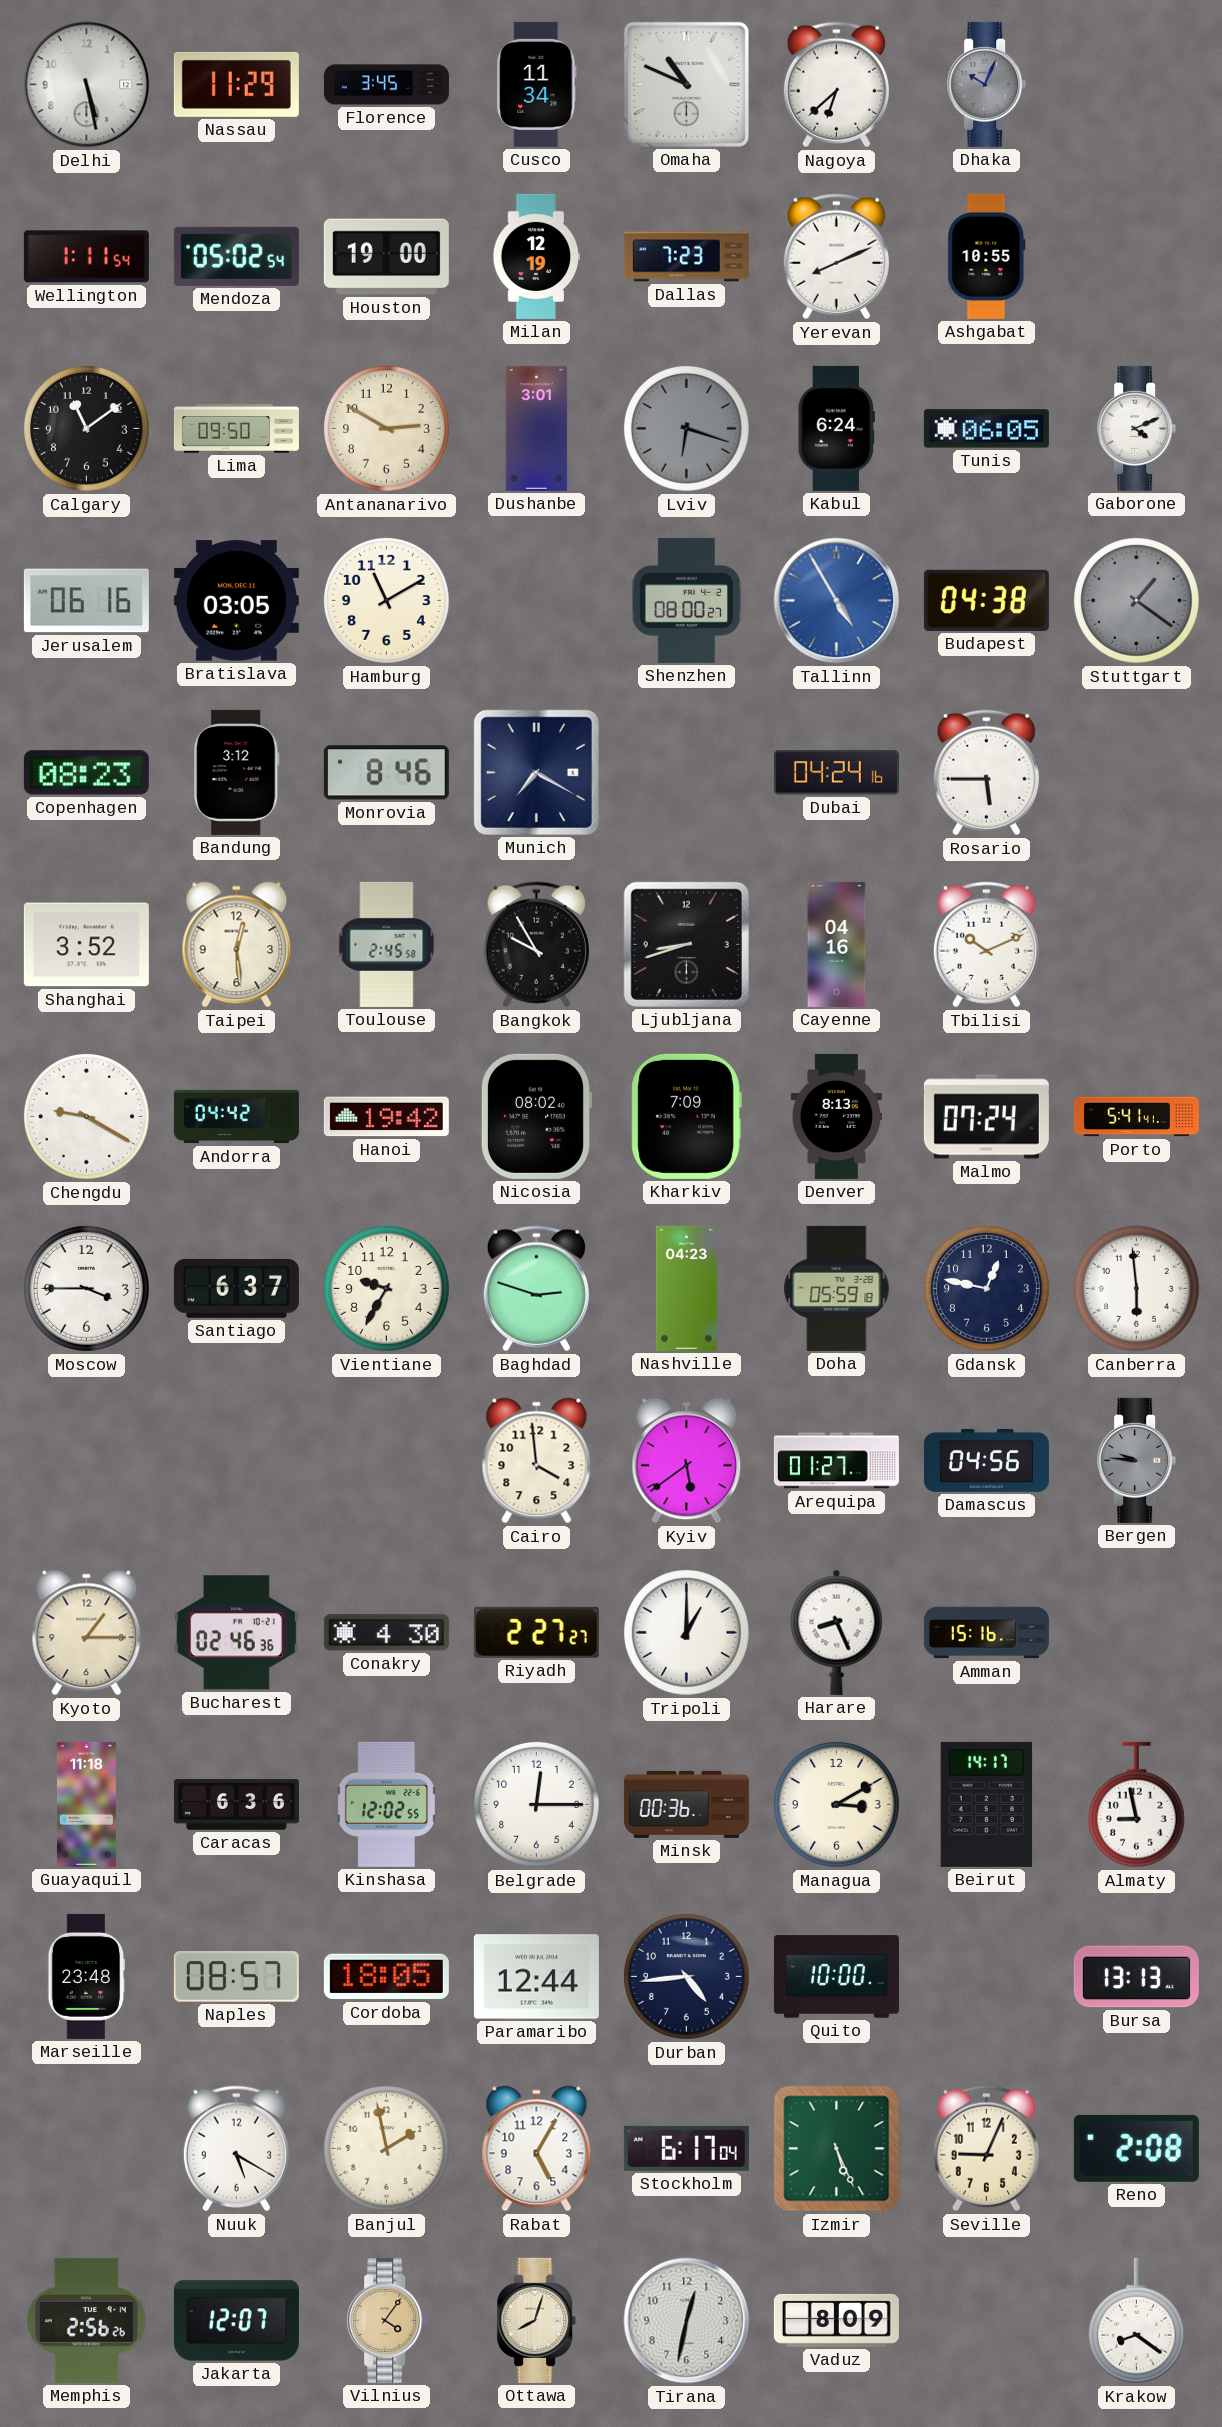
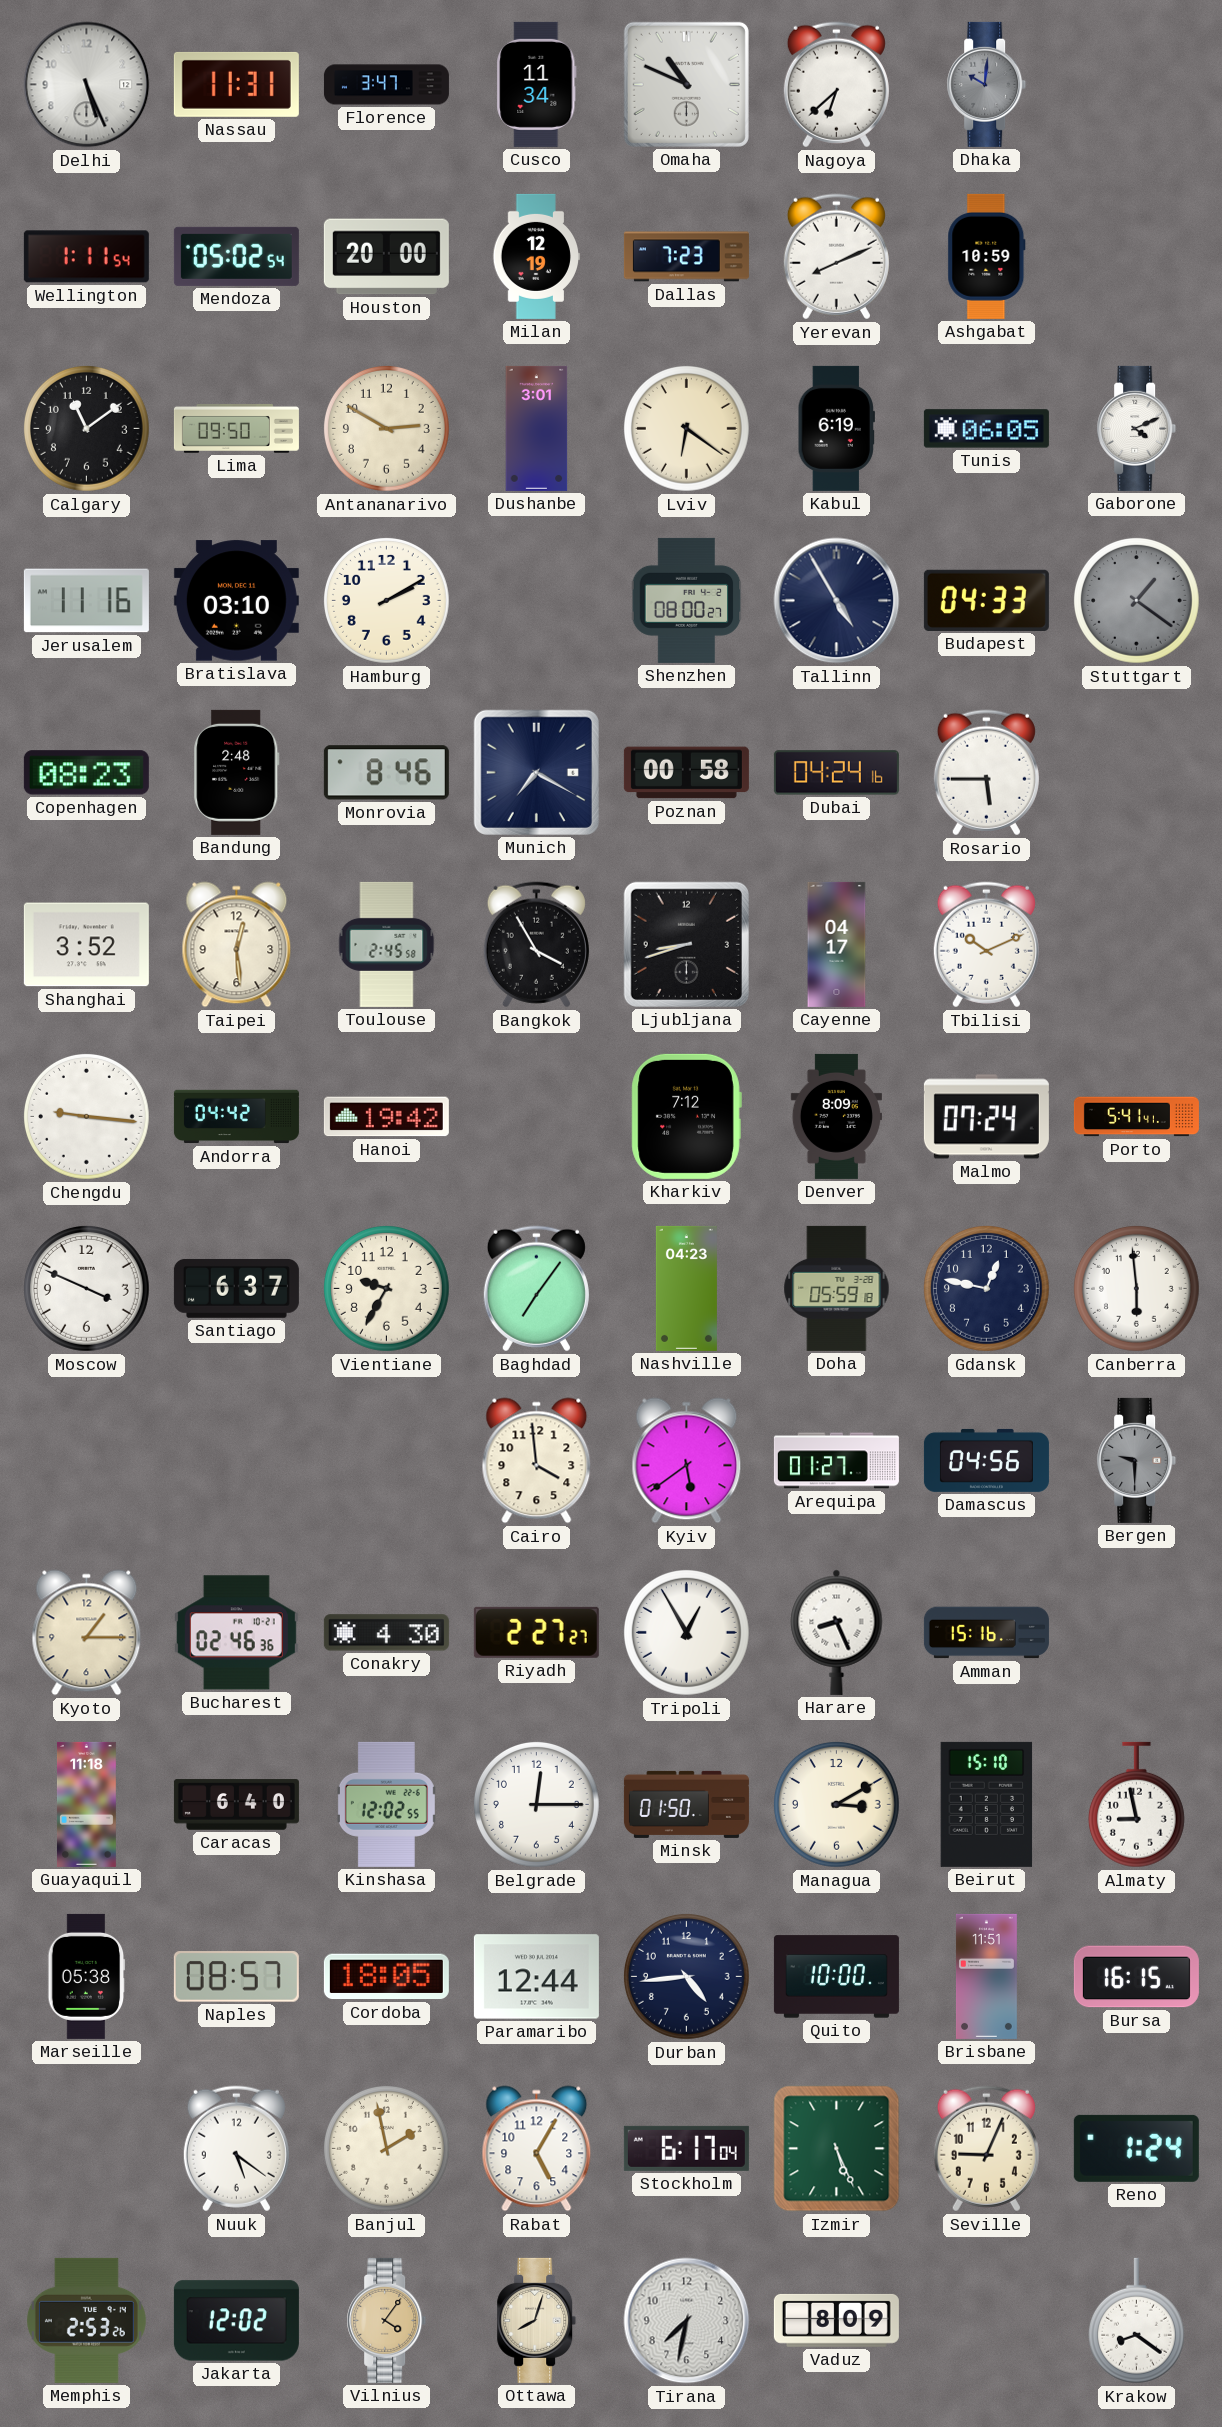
Delhi: 5:28 -> 5:26 (87, 85)
Nassau: 11:29 -> 11:31 (236, 84)
Florence: 3:45 -> 3:47 (386, 85)
Dhaka: 10:04 -> 10:01 (987, 84)
Houston: 19:00 -> 20:00 (386, 257)
Ashgabat: 10:55 -> 10:59 (987, 256)
Lviv: 6:18 -> 6:21 (686, 428)
Lviv dial: grey -> cream (686, 428)
Kabul: 6:24 -> 6:19 (836, 428)
Jerusalem: 06:16 -> 11:16 (86, 601)
Bratislava: 03:05 -> 03:10 (236, 601)
Hamburg: 11:10 -> 2:10 (386, 600)
Tallinn dial: blue -> navy (837, 601)
Budapest: 04:38 -> 04:33 (986, 600)
Bandung: 3:12 -> 2:48 (237, 772)
Poznan: none -> 00:58 (686, 773)
Bangkok: 9:55 -> 3:55 (536, 945)
Cayenne: 04:16 -> 04:17 (837, 944)
Chengdu: 9:20 -> 9:16 (86, 1116)
Nicosia: 08:02 -> none (536, 1116)
Kharkiv: 7:09 -> 7:12 (686, 1116)
Denver: 8:13 -> 8:09 (836, 1116)
Moscow: 3:45 -> 3:49 (86, 1288)
Baghdad: 2:48 -> 7:06 (536, 1289)
Bergen: 9:46 -> 9:30 (1137, 1460)
Tripoli: 1:00 -> 12:55 (686, 1632)
Caracas: 6:36 -> 6:40 (236, 1805)
Minsk: 00:36 -> 01:50 (686, 1804)
Beirut: 14:17 -> 15:10 (987, 1804)
Marseille: 23:48 -> 05:38 (87, 1976)
Brisbane: none -> 11:51 (986, 1976)
Bursa: 13:13 -> 16:15 (1136, 1977)
Nuuk: 5:20 -> 5:21 (236, 2149)
Reno: 2:08 -> 1:24 (1136, 2148)
Memphis: 2:56 -> 2:53 (86, 2320)
Jakarta: 12:07 -> 12:02 (236, 2321)
Tirana: 12:32 -> 7:32 (687, 2321)
